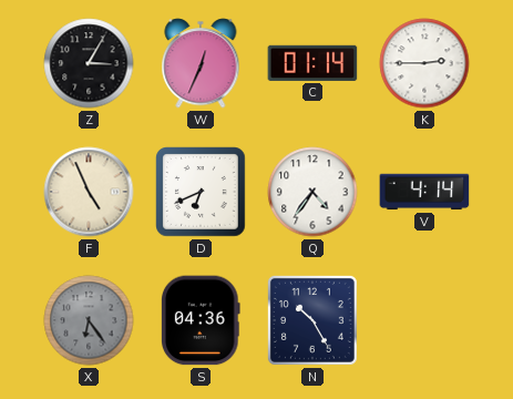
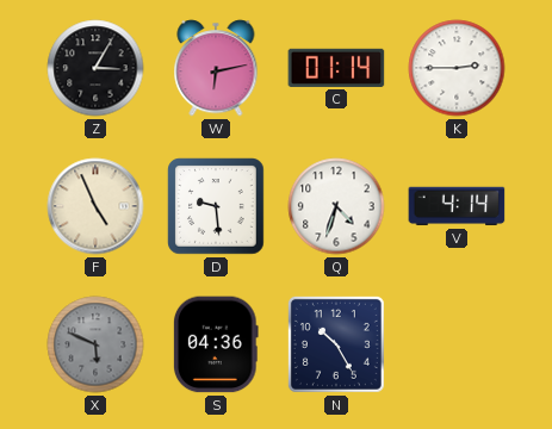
W: 12:34 -> 6:13 (216, 68)
D: 6:41 -> 9:29 (216, 206)
Q: 4:36 -> 4:33 (336, 206)
X: 6:24 -> 5:49 (95, 344)
